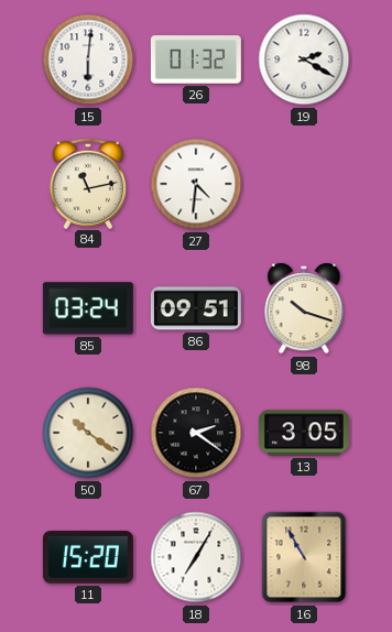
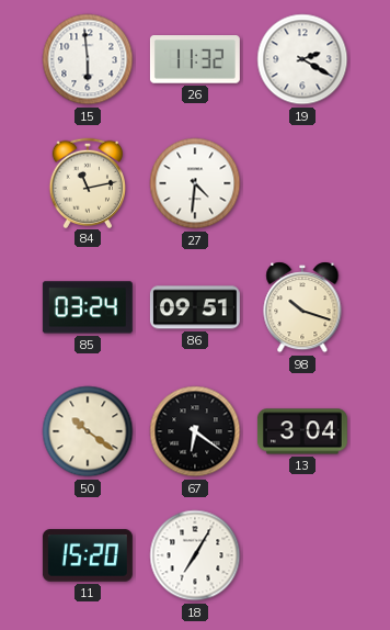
15: 6:01 -> 5:59 (88, 59)
26: 01:32 -> 11:32 (195, 59)
67: 2:21 -> 6:21 (195, 431)
13: 3:05 -> 3:04 (302, 431)
16: 10:55 -> none (304, 557)
